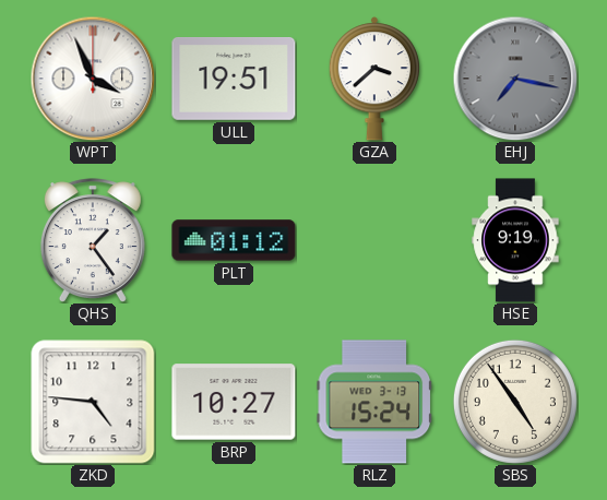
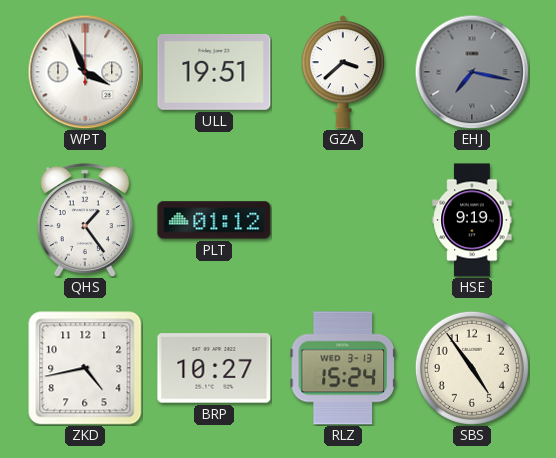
ZKD: 4:46 -> 4:43 (85, 368)
